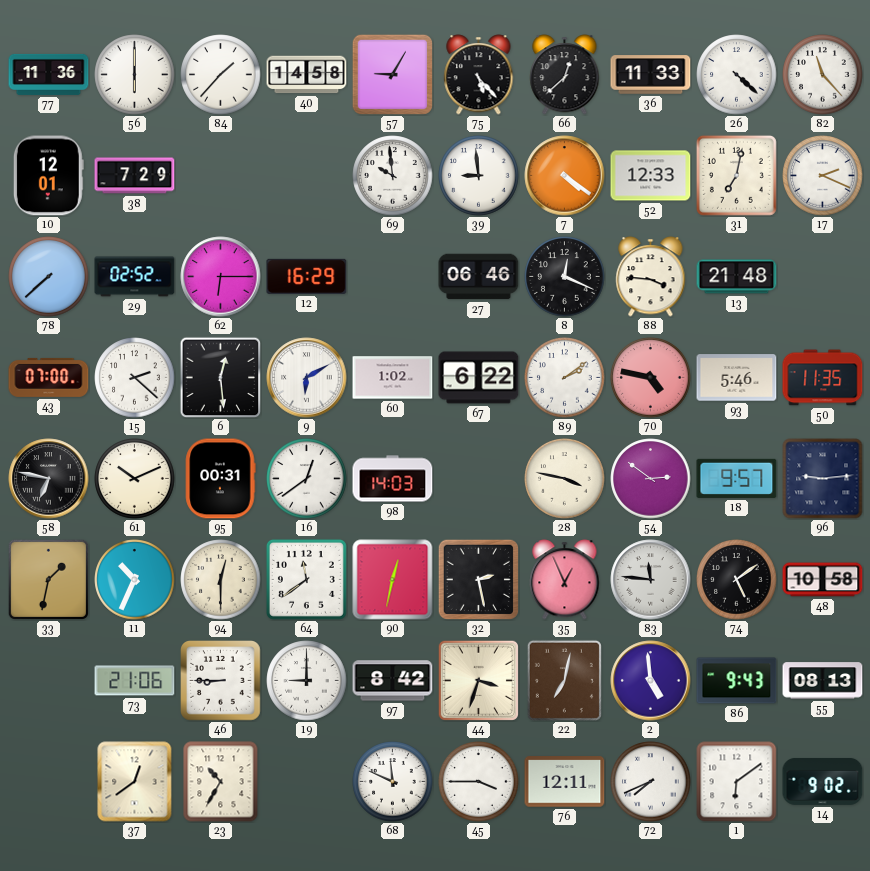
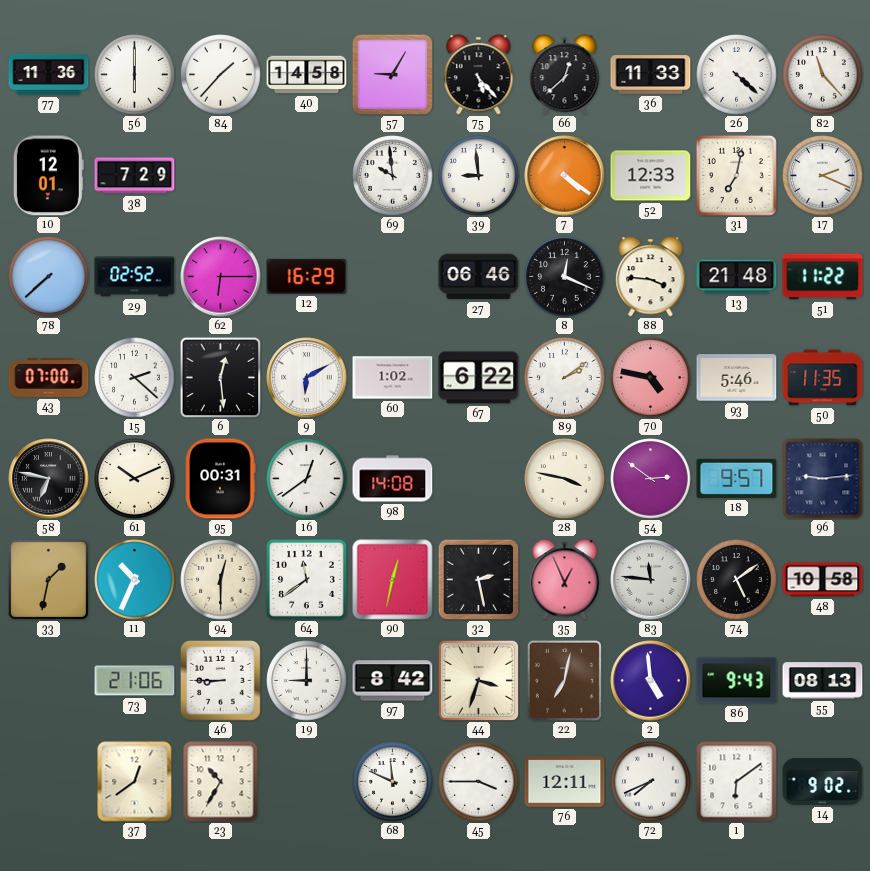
51: none -> 11:22 (823, 277)
98: 14:03 -> 14:08 (393, 479)
